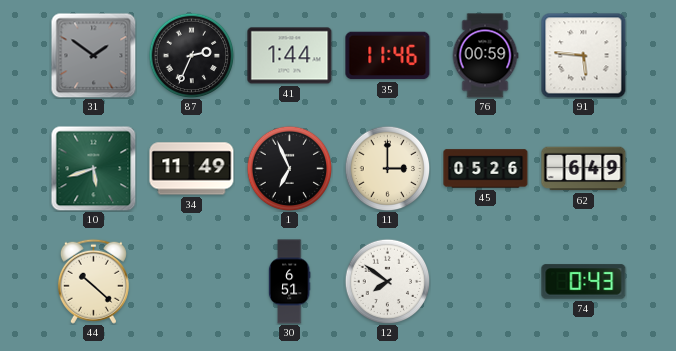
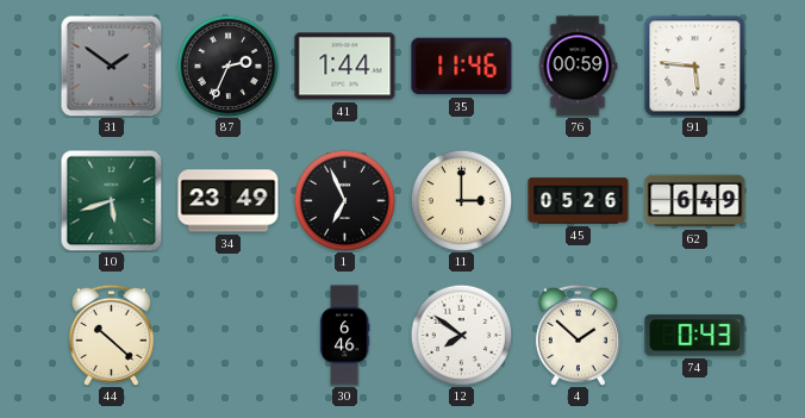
34: 11:49 -> 23:49 (229, 201)
30: 6:51 -> 6:46 (344, 336)
4: none -> 1:52 (578, 335)
